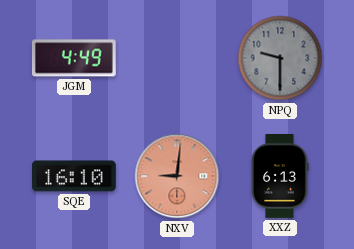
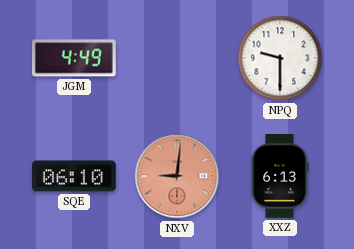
NPQ dial: grey -> white (280, 58)
SQE: 16:10 -> 06:10 (75, 176)
